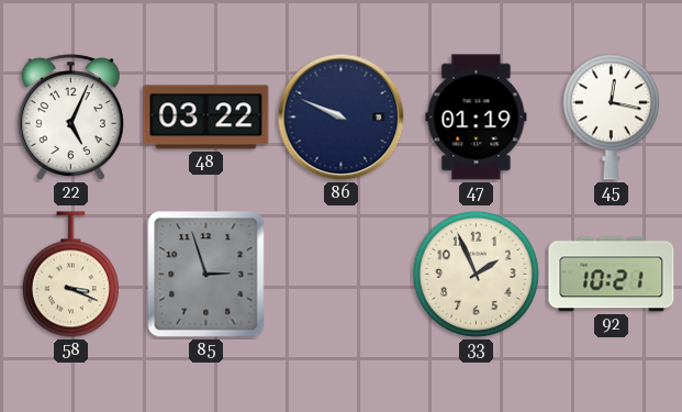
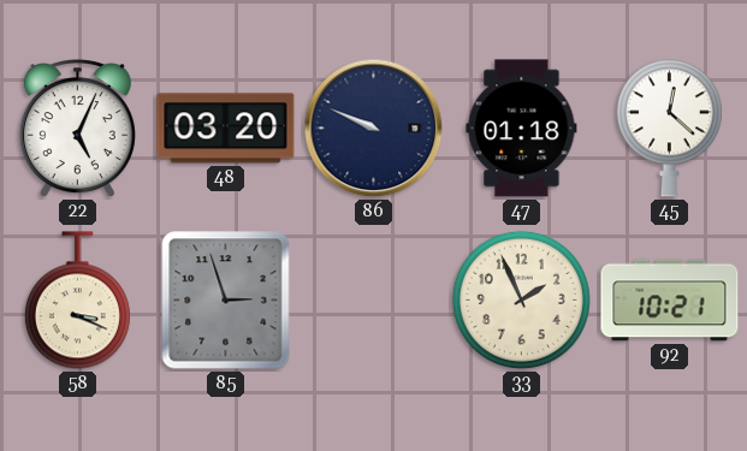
48: 03:22 -> 03:20 (226, 129)
47: 01:19 -> 01:18 (522, 129)
45: 12:17 -> 12:22 (669, 129)
